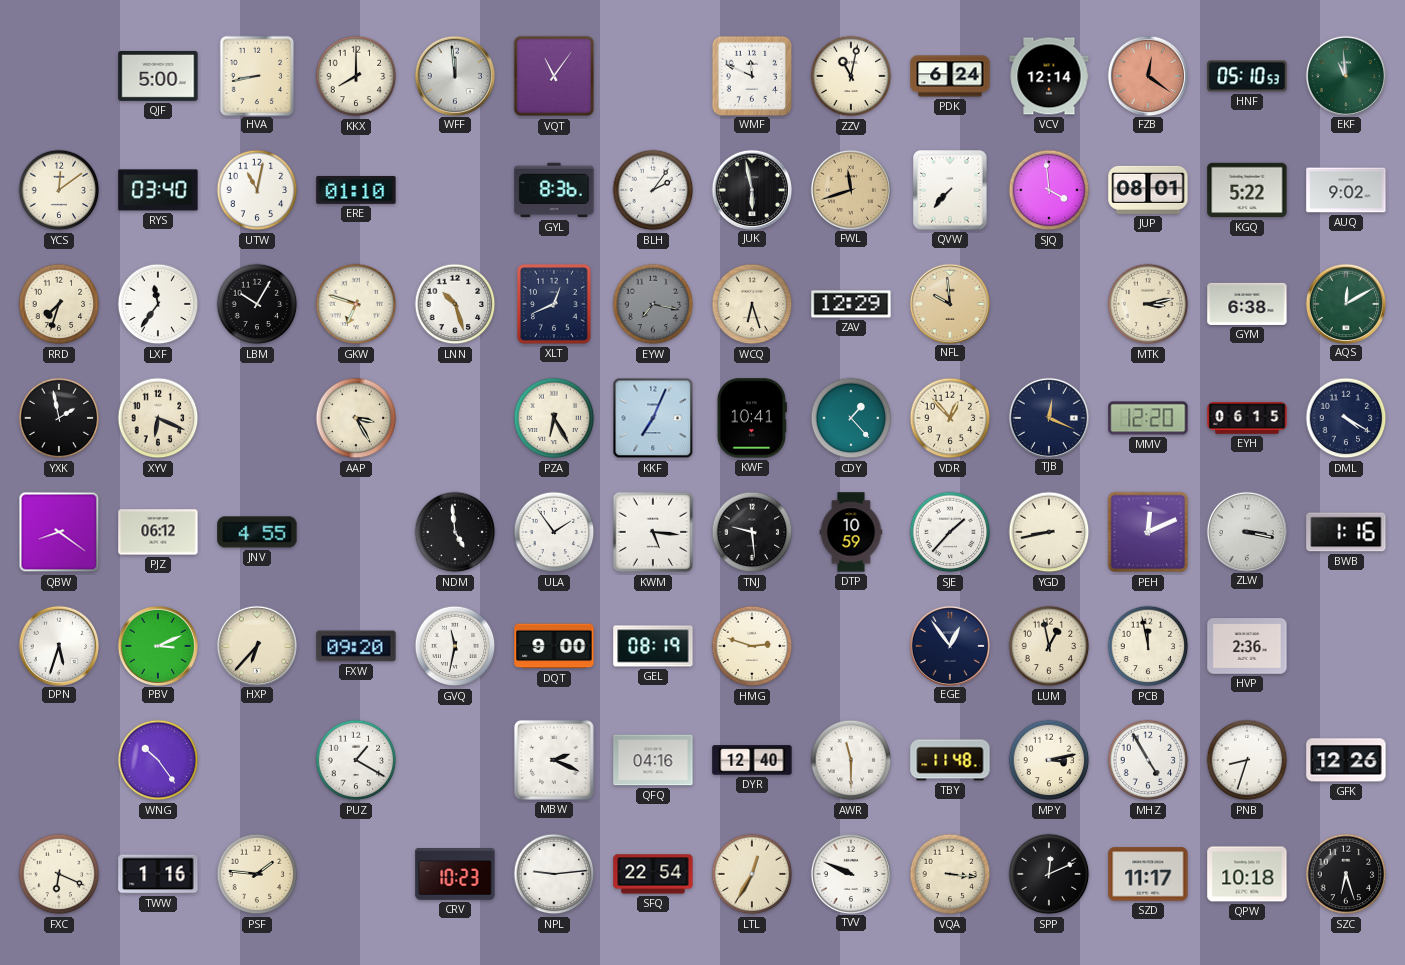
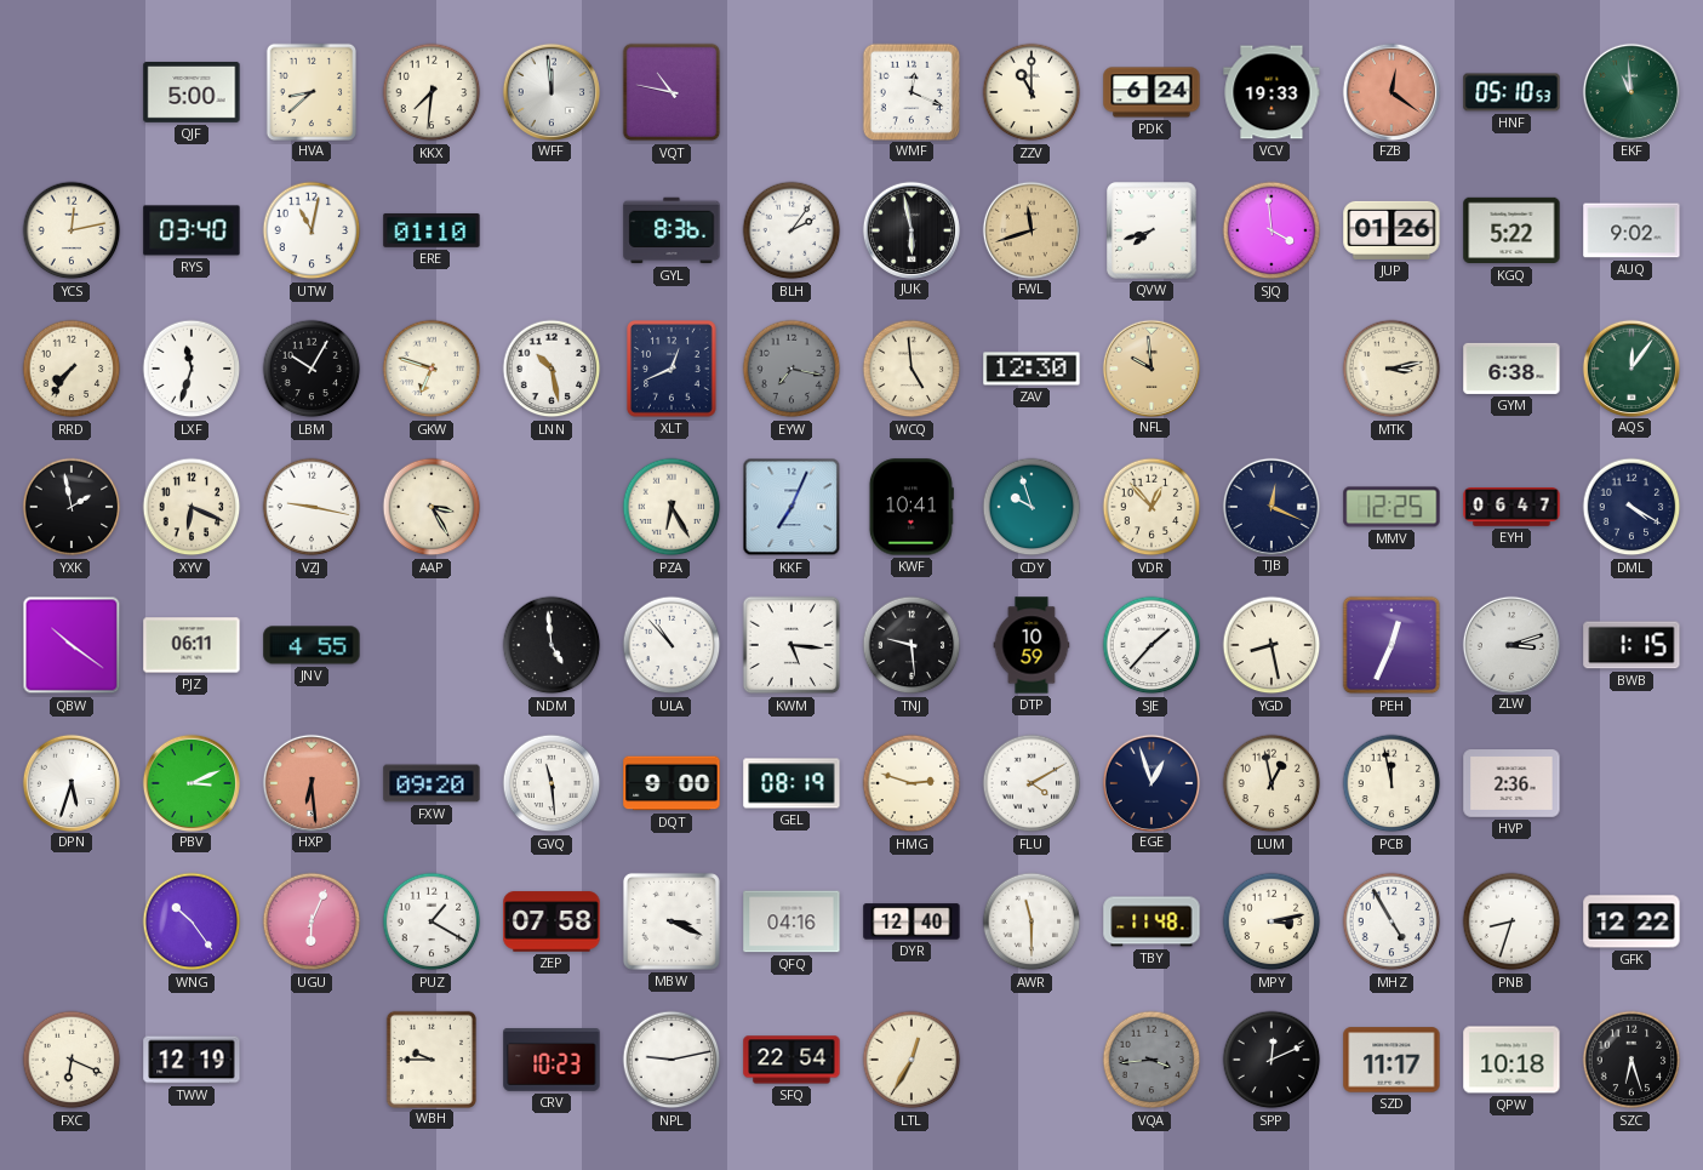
HVA: 8:43 -> 8:38 (310, 91)
KKX: 8:00 -> 7:31 (432, 92)
VQT: 11:06 -> 10:47 (672, 92)
WMF: 11:49 -> 12:19 (910, 91)
ZZV: 11:02 -> 11:00 (1031, 92)
VCV: 12:14 -> 19:33 (1271, 92)
YCS: 12:09 -> 12:13 (72, 230)
QVW: 7:37 -> 7:42 (1151, 230)
JUP: 08:01 -> 01:26 (1391, 230)
RRD: 7:33 -> 7:36 (72, 369)
LXF: 11:36 -> 11:33 (192, 369)
LNN: 10:27 -> 10:28 (552, 369)
WCQ: 6:27 -> 4:59 (911, 369)
ZAV: 12:29 -> 12:30 (1031, 369)
AQS: 12:10 -> 12:06 (1630, 367)
VZJ: none -> 9:17 (312, 507)
CDY: 1:23 -> 9:57 (1031, 507)
MMV: 12:20 -> 12:25 (1391, 507)
EYH: 06:15 -> 06:47 (1511, 507)
QBW: 8:21 -> 10:21 (72, 645)
PJZ: 06:12 -> 06:11 (192, 645)
ULA: 1:54 -> 10:53 (672, 645)
YGD: 8:43 -> 8:28 (1271, 645)
PEH: 12:11 -> 12:34 (1391, 645)
ZLW: 3:17 -> 3:12 (1510, 644)
BWB: 1:16 -> 1:15 (1631, 645)
HXP: 6:37 -> 6:29 (310, 782)
HXP dial: cream -> salmon (310, 782)
GVQ: 11:32 -> 11:29 (552, 783)
FLU: none -> 4:10 (1031, 783)
EGE: 12:54 -> 12:57 (1150, 782)
UGU: none -> 6:04 (312, 921)
ZEP: none -> 07:58 (552, 921)
MBW: 2:19 -> 3:19 (672, 921)
GFK: 12:26 -> 12:22 (1631, 921)
TWW: 1:16 -> 12:19 (192, 1060)
PSF: 1:46 -> none (257, 874)
WBH: none -> 9:45 (430, 1058)
NPL: 9:14 -> 9:13 (672, 1060)
TVV: 9:49 -> none (850, 873)
VQA: 3:16 -> 3:44 (1151, 1060)
VQA dial: cream -> grey (1151, 1060)
